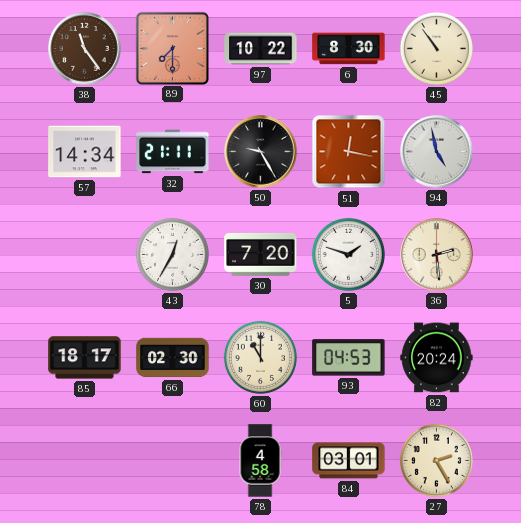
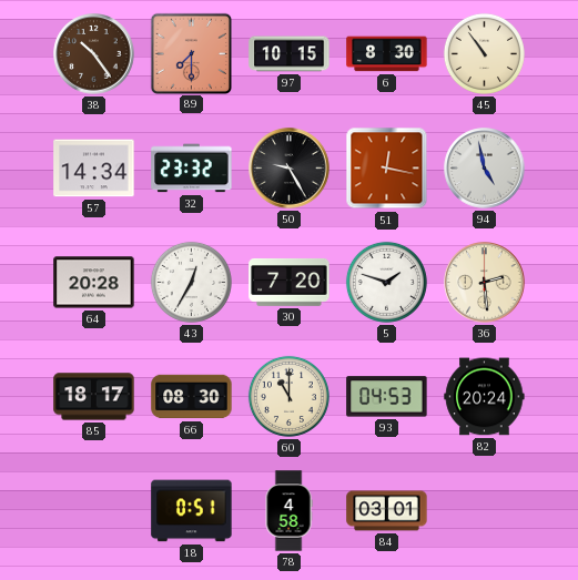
38: 11:24 -> 10:24 (94, 54)
97: 10:22 -> 10:15 (290, 54)
32: 21:11 -> 23:32 (192, 169)
64: none -> 20:28 (94, 283)
66: 02:30 -> 08:30 (192, 397)
18: none -> 0:51 (192, 511)
27: 2:25 -> none (436, 460)
